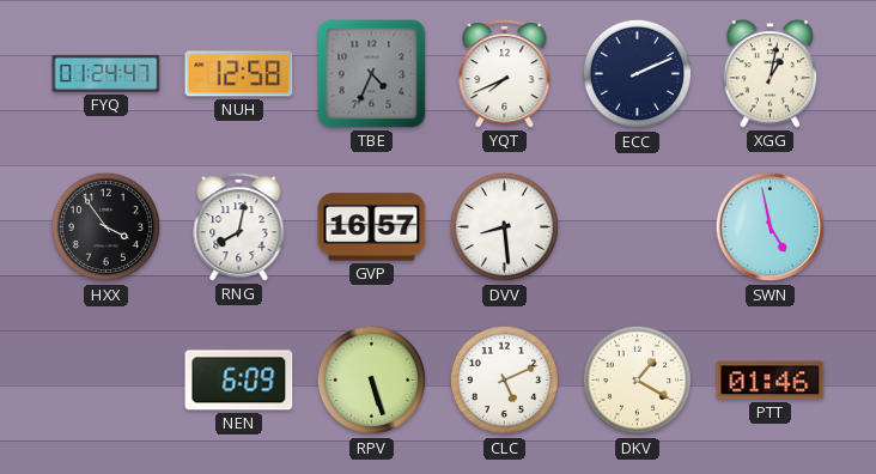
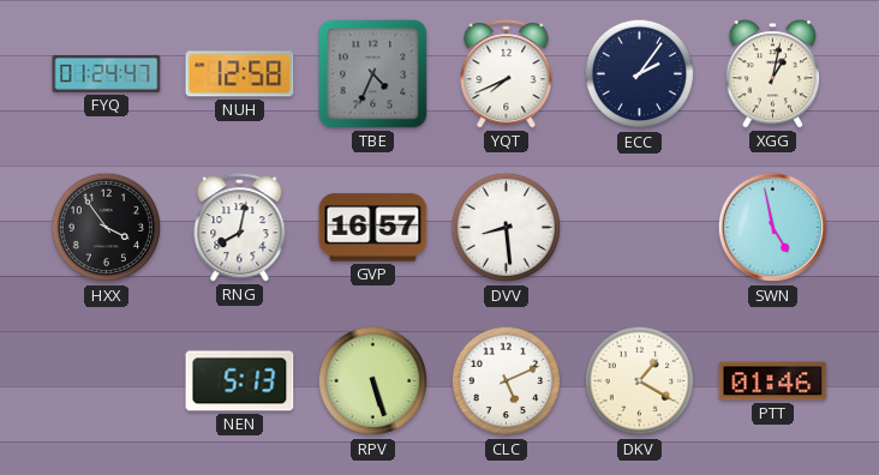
ECC: 2:11 -> 2:06 (640, 74)
NEN: 6:09 -> 5:13 (240, 381)
